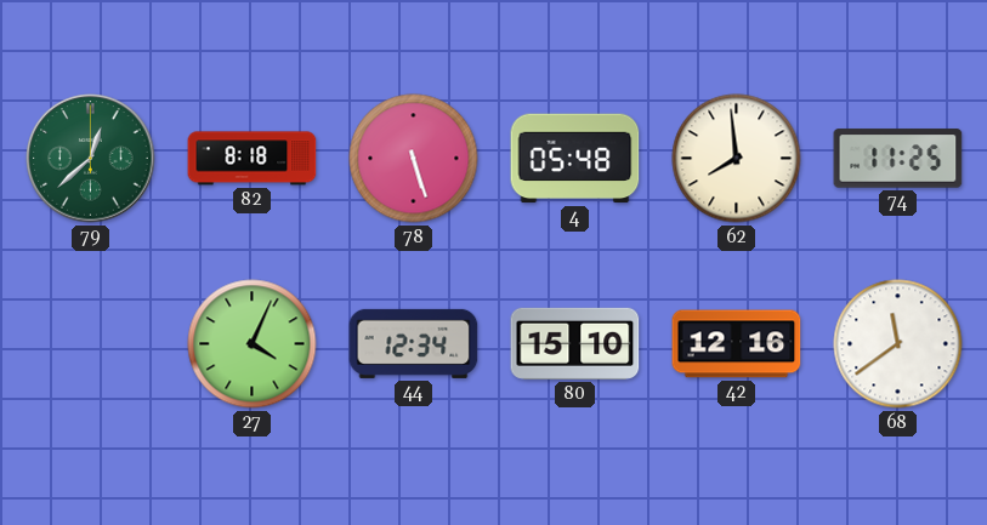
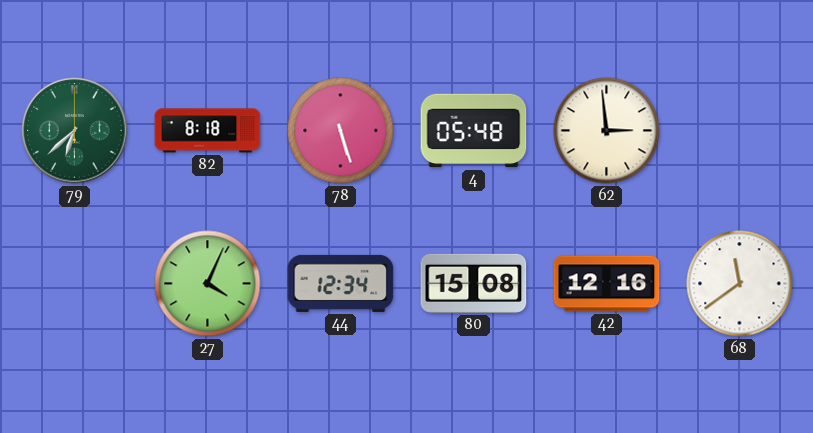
79: 12:38 -> 6:38 (75, 131)
62: 7:59 -> 2:59 (607, 131)
74: 11:25 -> none (898, 159)
80: 15:10 -> 15:08 (474, 283)
